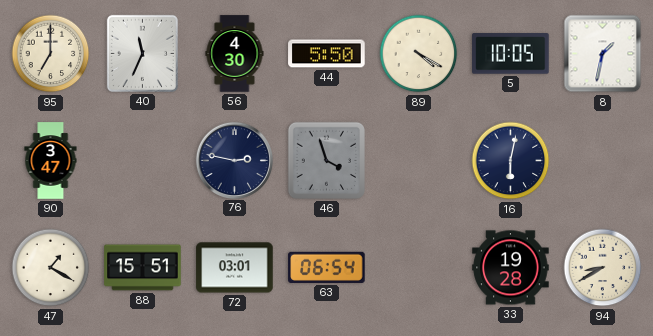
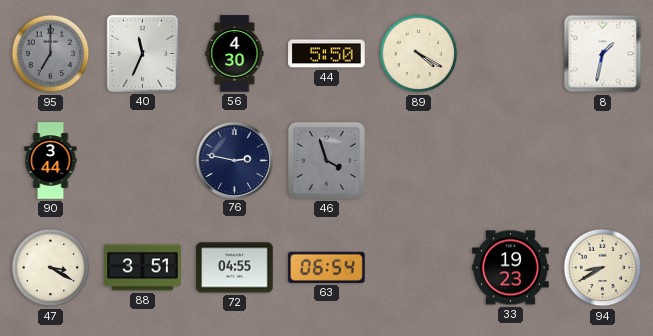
95 dial: cream -> grey (51, 54)
5: 10:05 -> none (511, 54)
90: 3:47 -> 3:44 (51, 161)
16: 6:02 -> none (511, 161)
47: 1:20 -> 3:20 (51, 268)
88: 15:51 -> 3:51 (143, 268)
72: 03:01 -> 04:55 (235, 268)
33: 19:28 -> 19:23 (511, 268)
